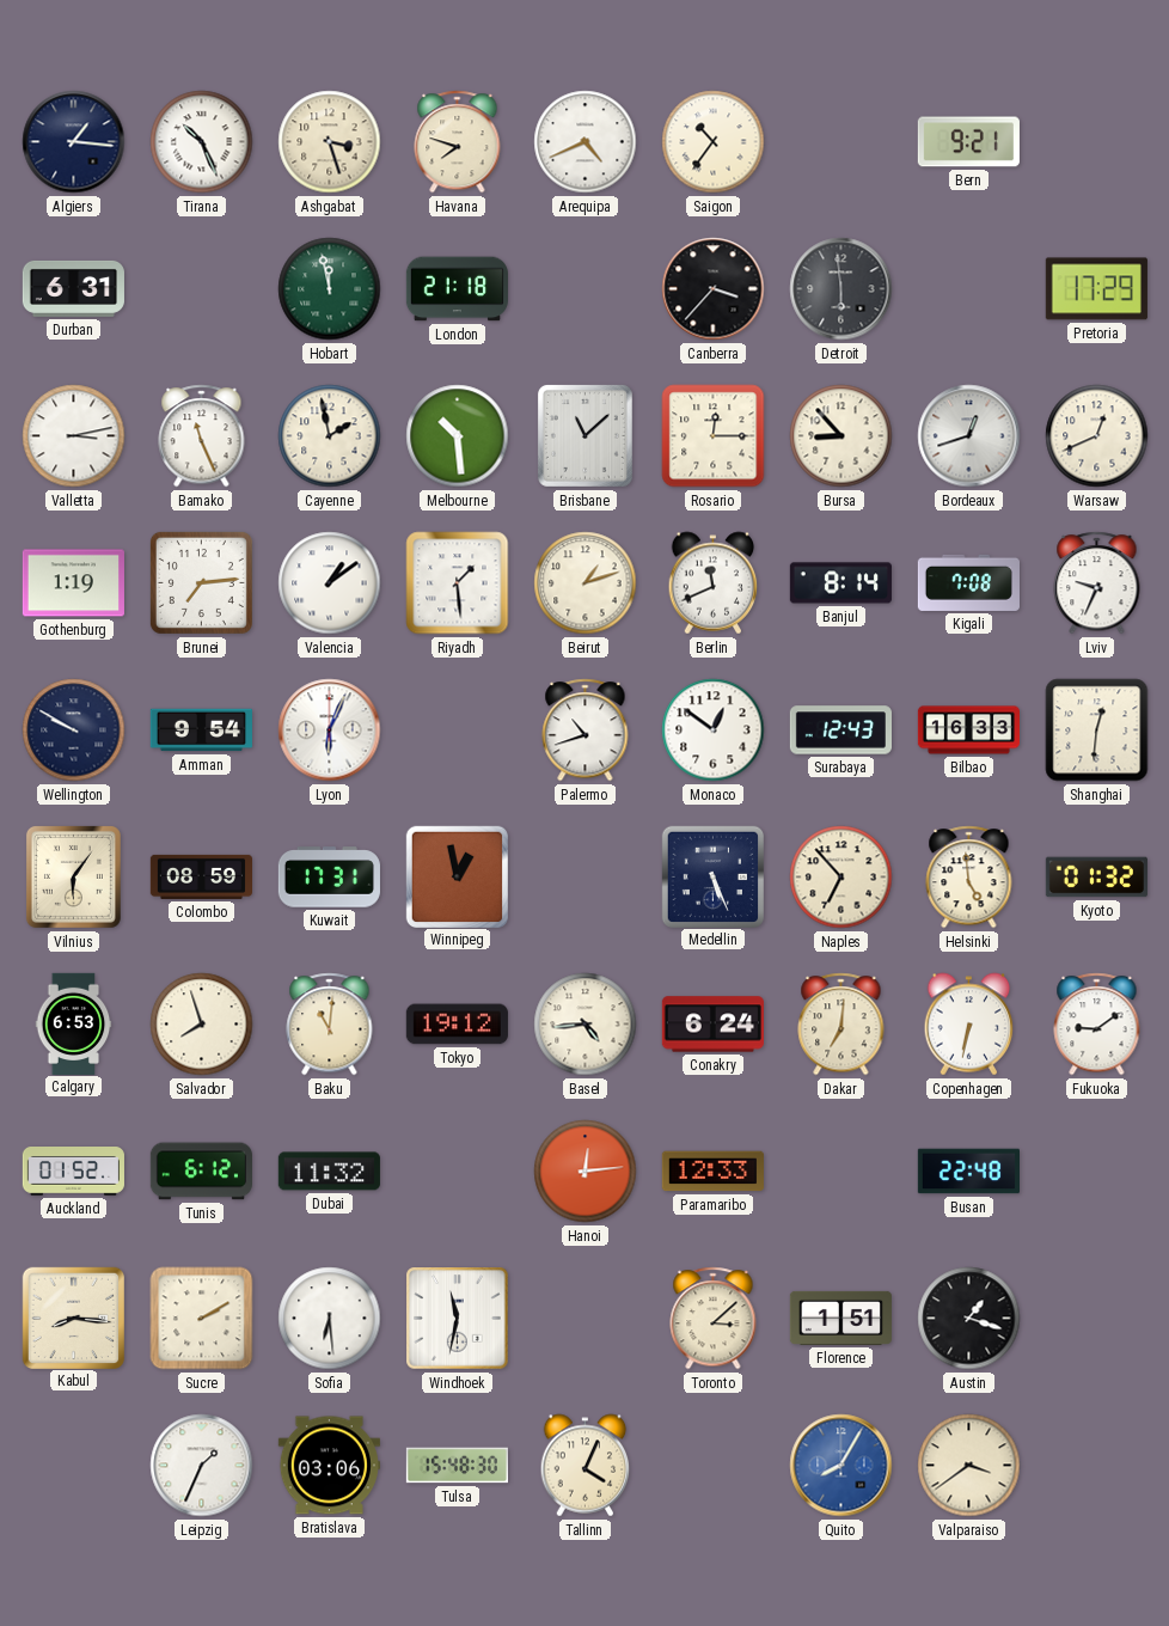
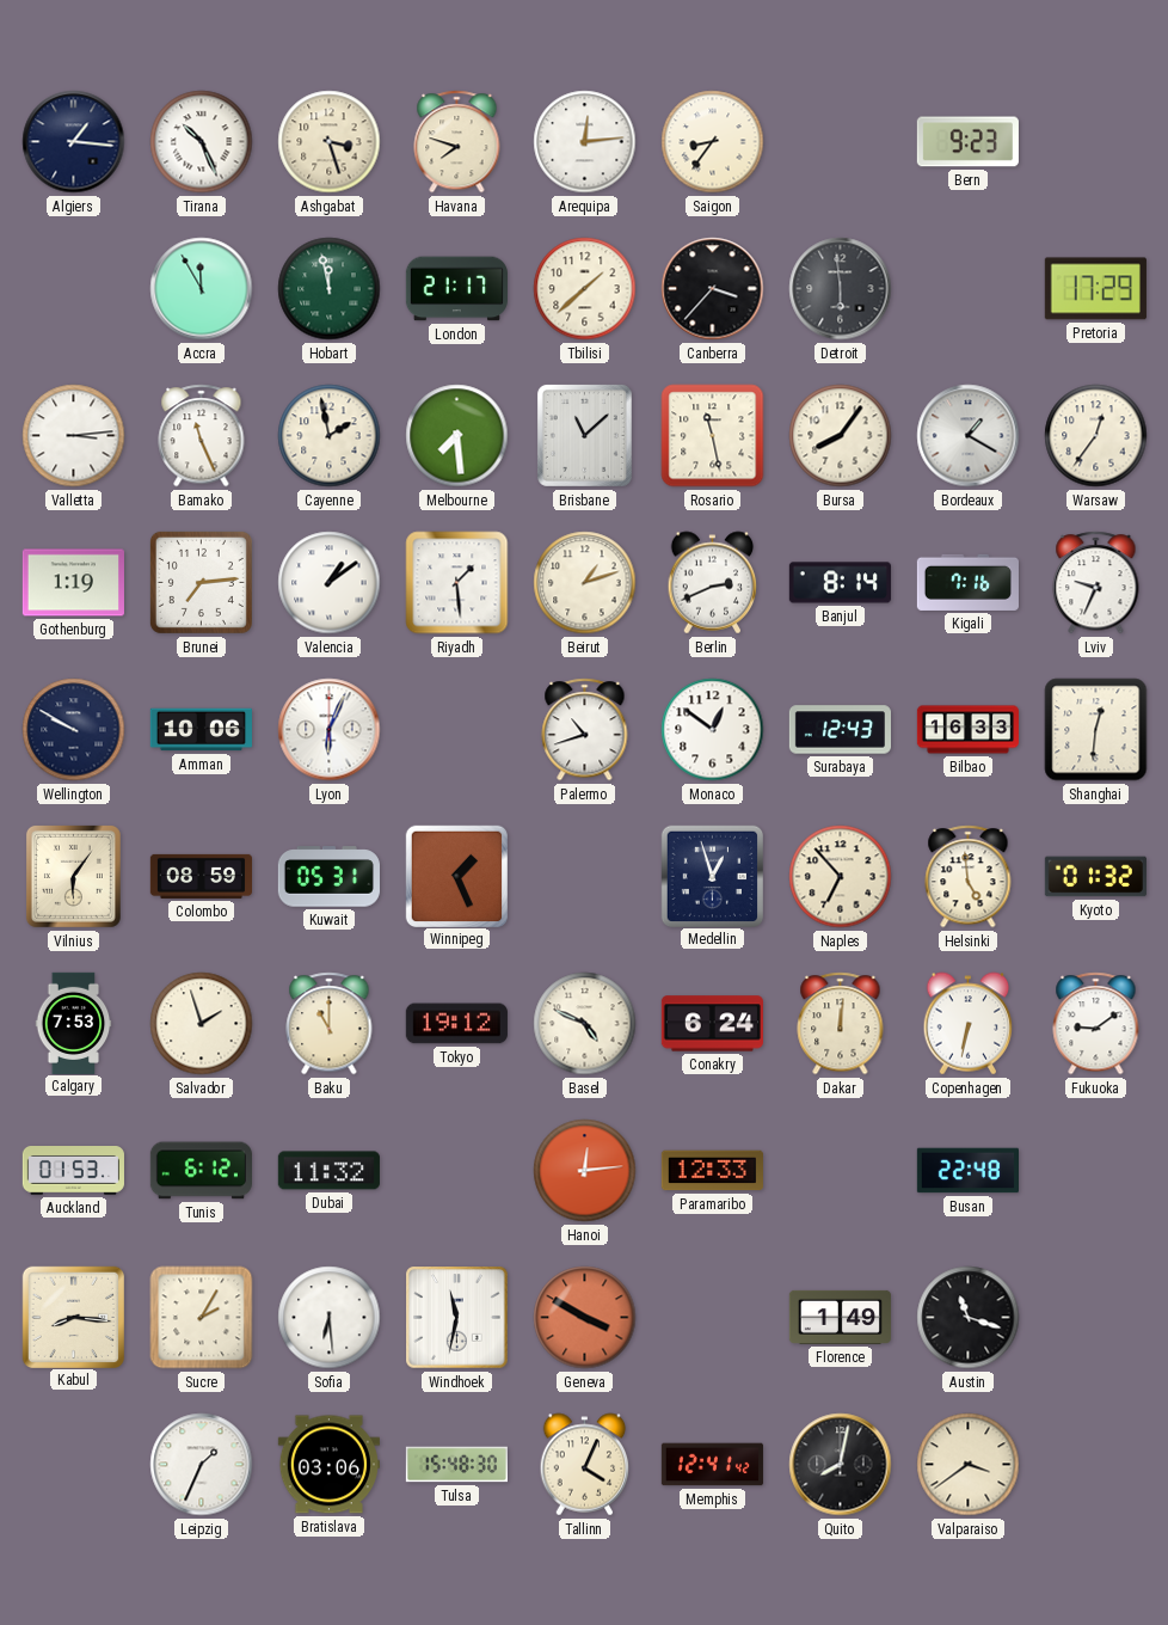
Arequipa: 4:41 -> 12:14 (585, 142)
Saigon: 10:36 -> 8:36 (713, 142)
Bern: 9:21 -> 9:23 (967, 142)
Durban: 6:31 -> none (73, 288)
Accra: none -> 11:55 (202, 289)
London: 21:18 -> 21:17 (456, 289)
Tbilisi: none -> 1:38 (585, 289)
Valletta: 3:13 -> 3:14 (74, 436)
Melbourne: 10:29 -> 7:29 (457, 436)
Rosario: 12:15 -> 11:28 (713, 436)
Bursa: 8:53 -> 8:06 (841, 436)
Bordeaux: 12:42 -> 1:20 (969, 436)
Warsaw: 12:41 -> 12:36 (1096, 436)
Berlin: 11:41 -> 2:41 (713, 583)
Kigali: 7:08 -> 7:16 (967, 582)
Amman: 9:54 -> 10:06 (201, 730)
Kuwait: 17:31 -> 05:31 (328, 877)
Winnipeg: 12:58 -> 1:26 (456, 876)
Medellin: 5:26 -> 12:57 (712, 876)
Calgary: 6:53 -> 7:53 (74, 1023)
Salvador: 7:57 -> 1:57 (202, 1024)
Baku: 11:01 -> 11:00 (330, 1024)
Basel: 4:44 -> 4:49 (585, 1024)
Dakar: 7:01 -> 12:01 (841, 1024)
Auckland: 01:52 -> 01:53 (73, 1171)
Sucre: 2:10 -> 2:05 (202, 1318)
Geneva: none -> 3:50 (585, 1318)
Toronto: 3:08 -> none (714, 1319)
Florence: 1:51 -> 1:49 (840, 1317)
Austin: 1:18 -> 11:18 (969, 1318)
Memphis: none -> 12:41 (712, 1465)
Quito: 8:05 -> 8:02 (841, 1465)
Quito dial: blue -> black (841, 1465)
